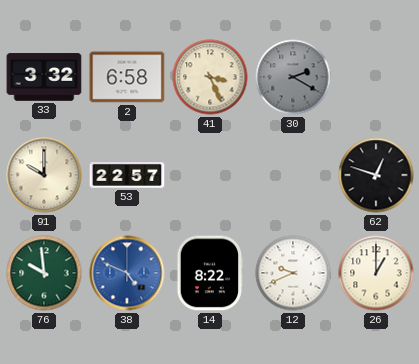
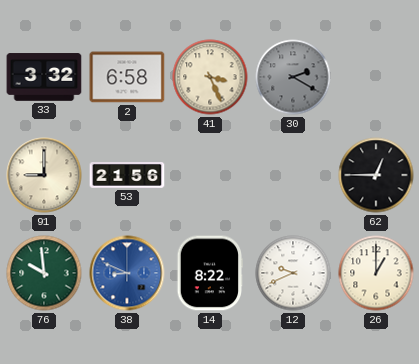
91: 10:00 -> 9:00 (44, 175)
53: 22:57 -> 21:56 (127, 175)
62: 12:48 -> 12:45 (376, 175)
38: 4:49 -> 8:49 (127, 273)
